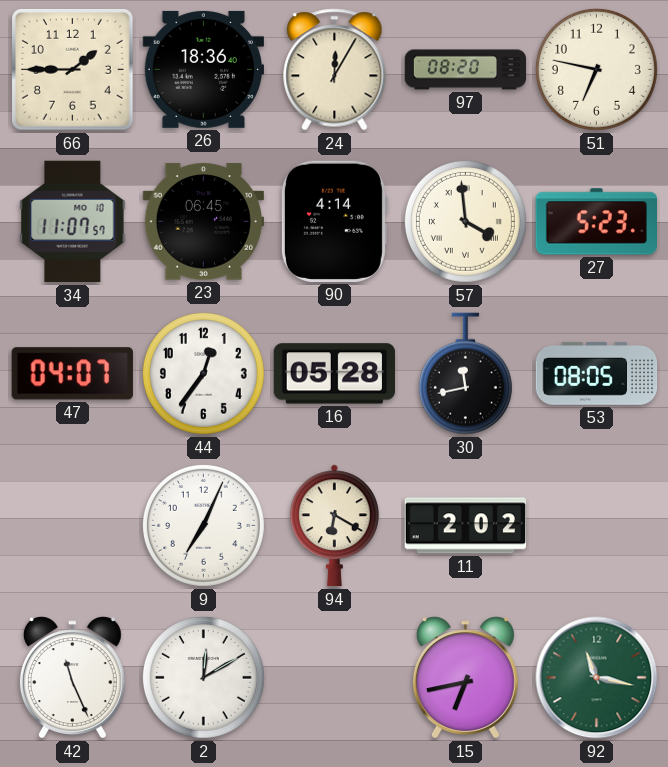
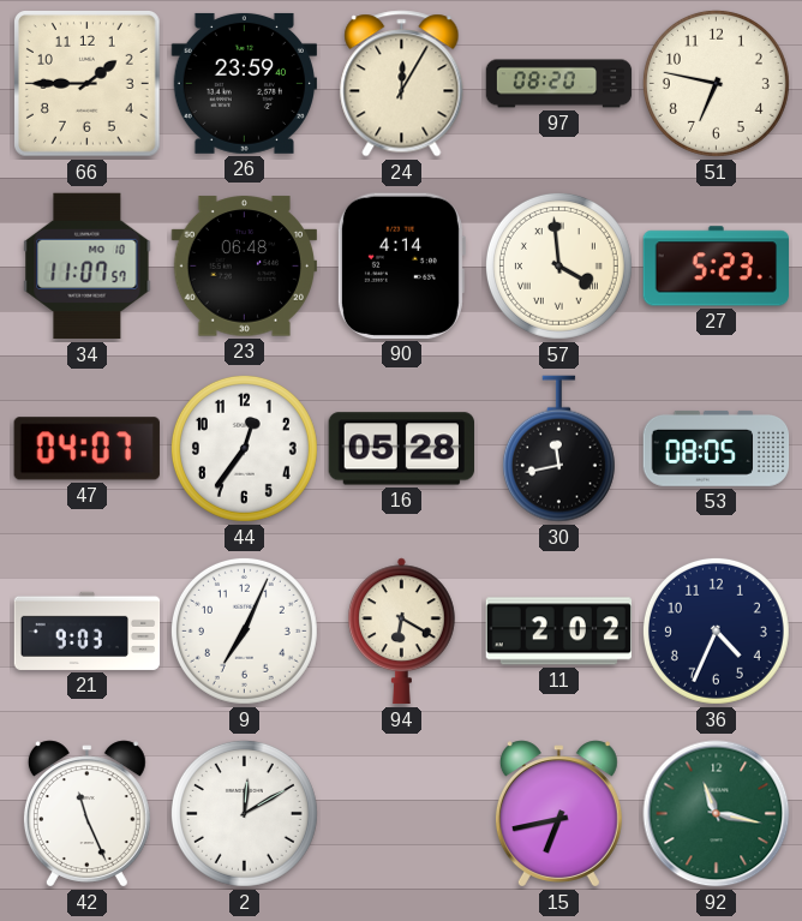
26: 18:36 -> 23:59 (244, 83)
23: 06:45 -> 06:48 (244, 267)
21: none -> 9:03 (88, 630)
36: none -> 4:34 (716, 630)
